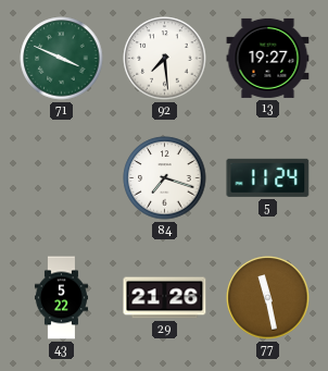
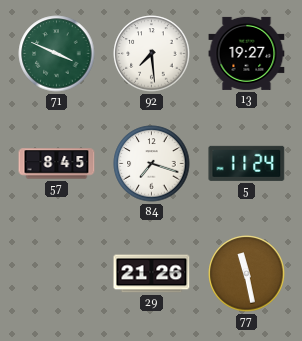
57: none -> 8:45 (57, 164)
43: 5:22 -> none (61, 298)
